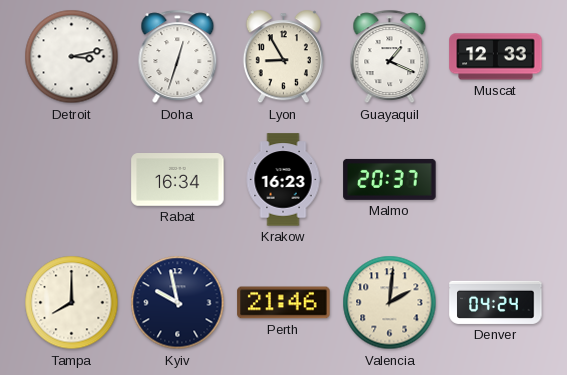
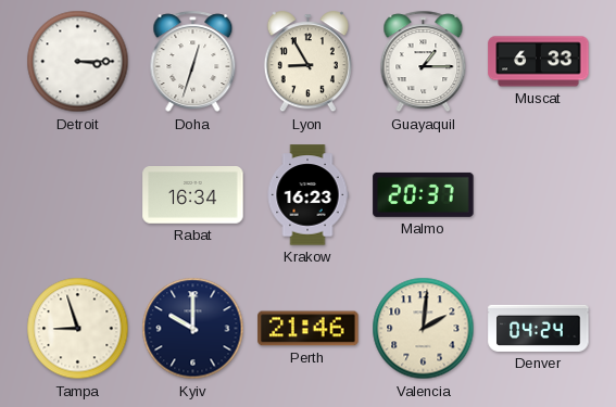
Detroit: 3:13 -> 3:15 (78, 62)
Guayaquil: 1:19 -> 1:15 (424, 62)
Muscat: 12:33 -> 6:33 (539, 62)
Tampa: 8:00 -> 8:57 (78, 329)
Kyiv: 9:58 -> 10:00 (193, 329)
